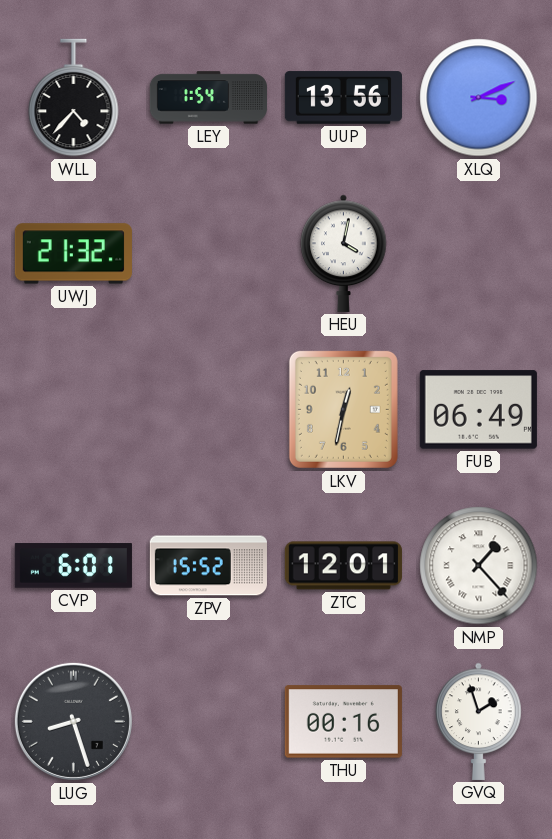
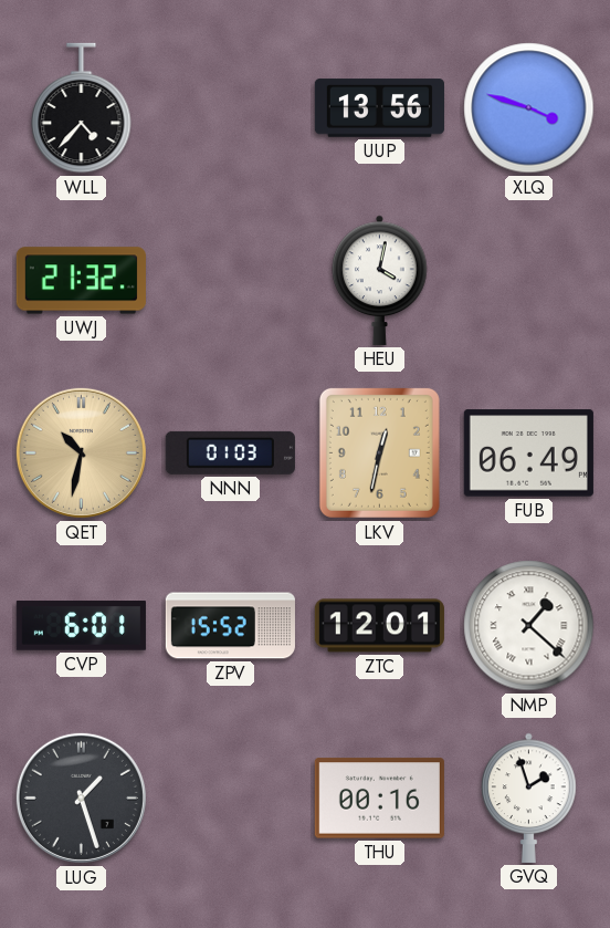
LEY: 1:54 -> none (208, 98)
XLQ: 3:11 -> 3:48 (529, 108)
QET: none -> 10:32 (81, 452)
NNN: none -> 01:03 (230, 452)
NMP: 1:23 -> 1:22 (529, 626)
LUG: 8:27 -> 1:27 (81, 797)
